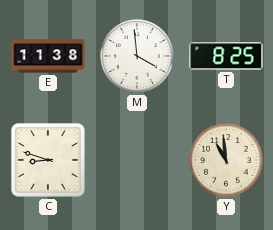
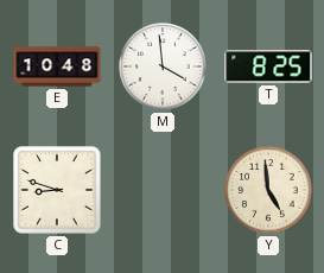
E: 11:38 -> 10:48 (57, 66)
Y: 10:59 -> 4:59 (268, 190)
